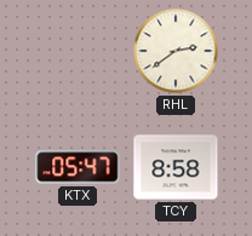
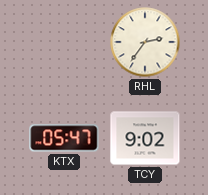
RHL: 2:39 -> 2:36 (145, 42)
TCY: 8:58 -> 9:02 (145, 138)
